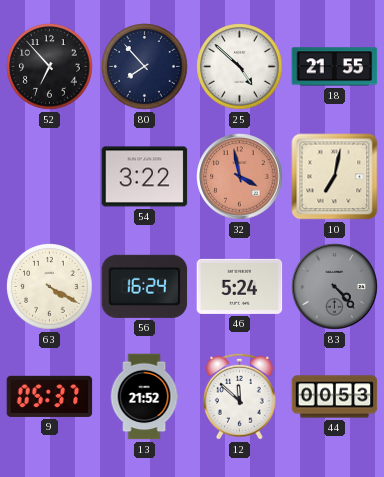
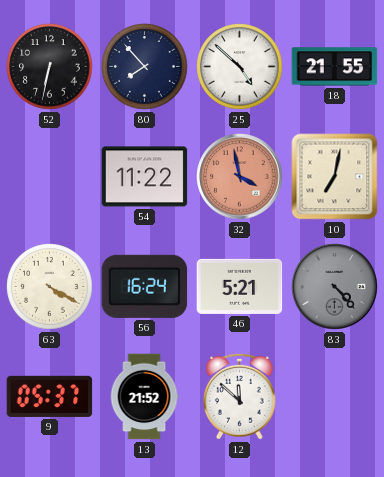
52: 6:53 -> 6:32 (50, 67)
54: 3:22 -> 11:22 (145, 177)
46: 5:24 -> 5:21 (240, 286)
44: 00:53 -> none (335, 397)
